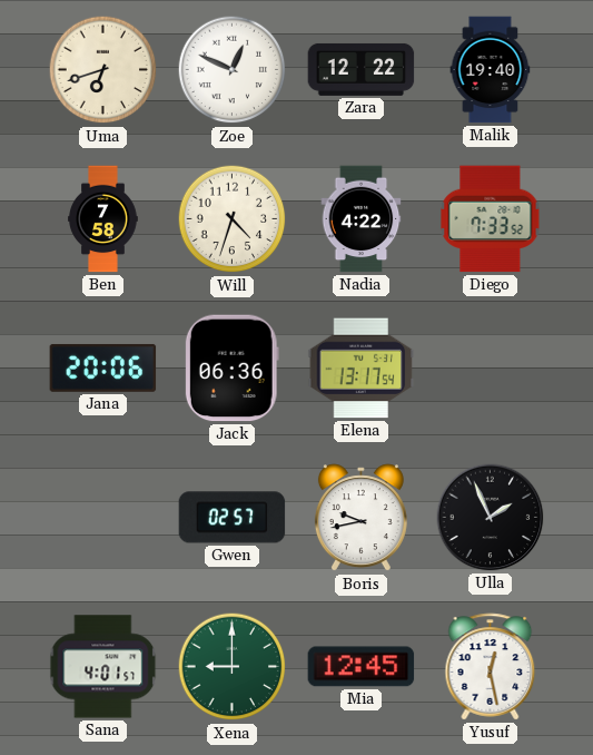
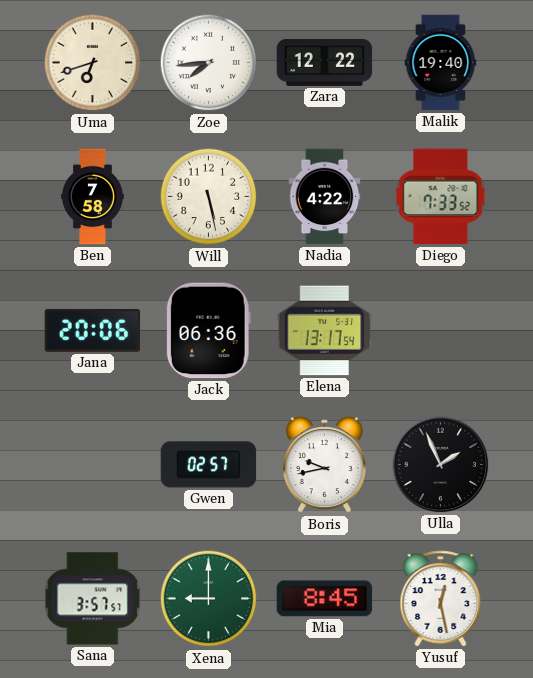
Zoe: 12:49 -> 7:44 (209, 63)
Will: 4:33 -> 5:28 (209, 197)
Sana: 4:01 -> 3:57 (93, 599)
Mia: 12:45 -> 8:45 (325, 599)
